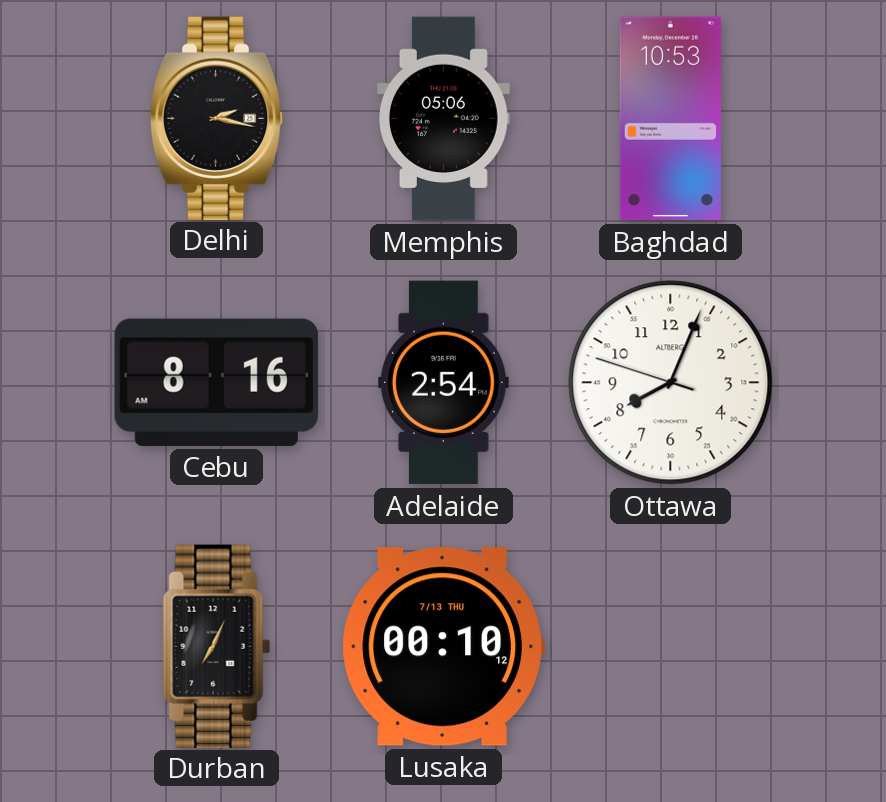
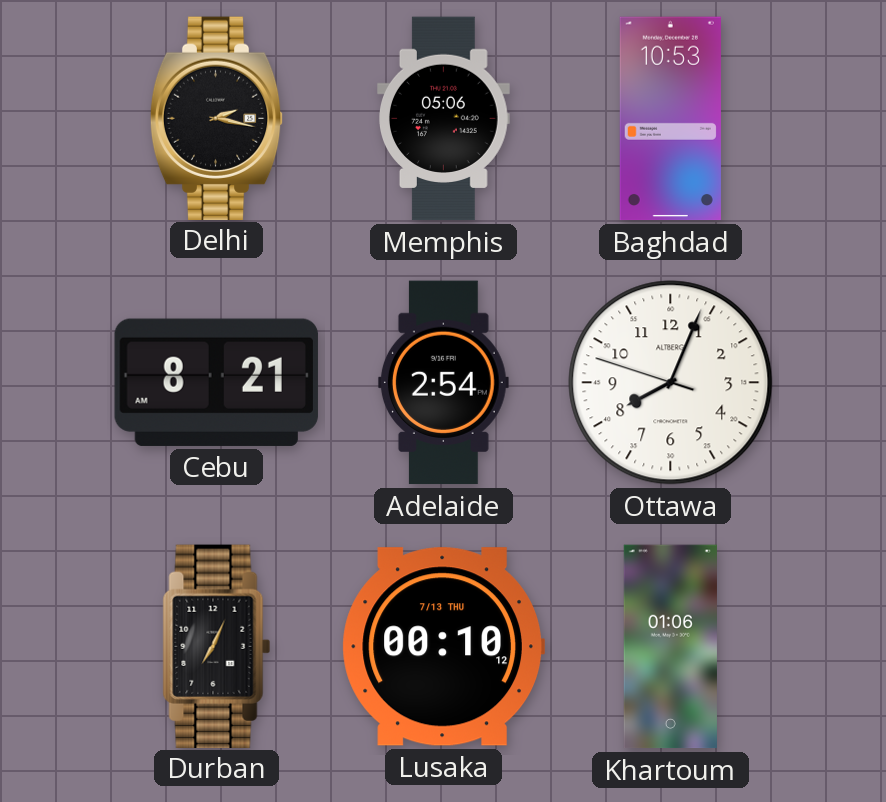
Cebu: 8:16 -> 8:21 (216, 382)
Khartoum: none -> 01:06 (670, 647)
